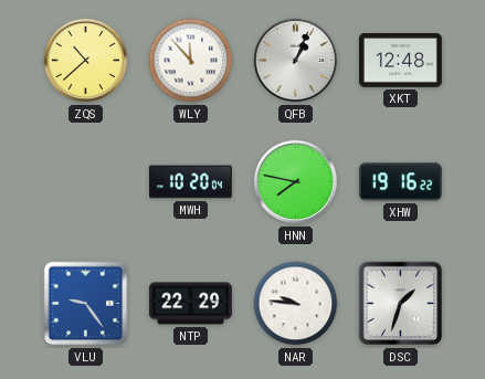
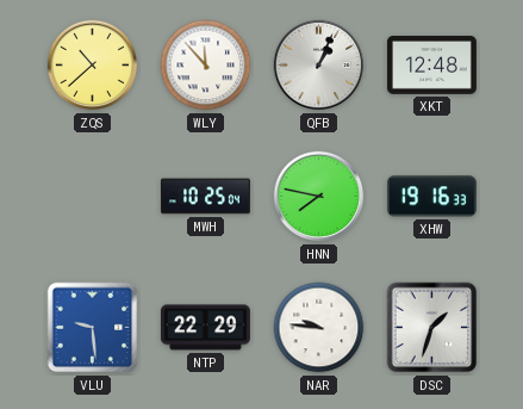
MWH: 10:20 -> 10:25 (205, 197)
XHW: 19:16:22 -> 19:16:33 (431, 197)
VLU: 9:24 -> 9:29 (93, 328)
